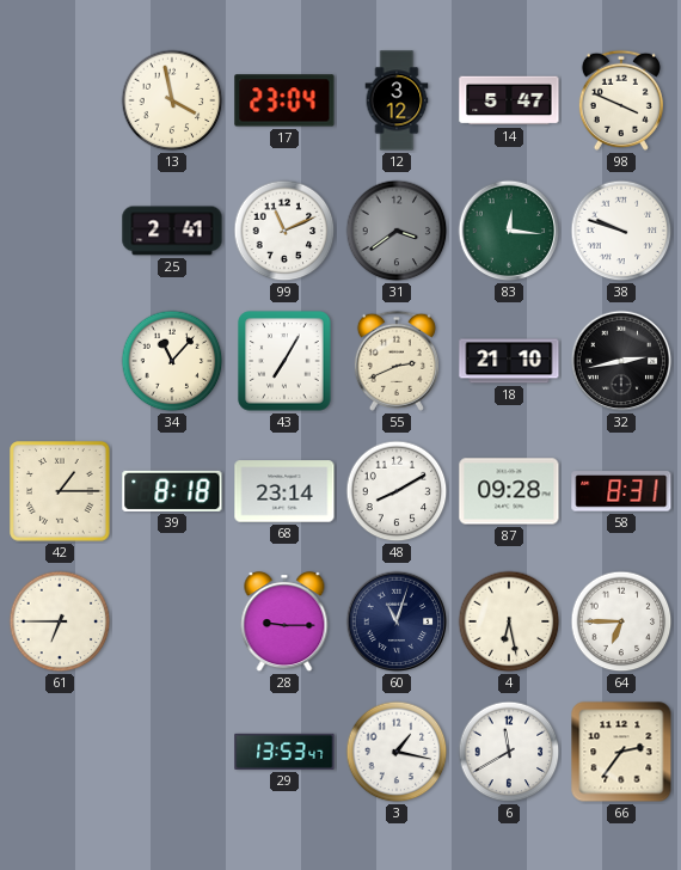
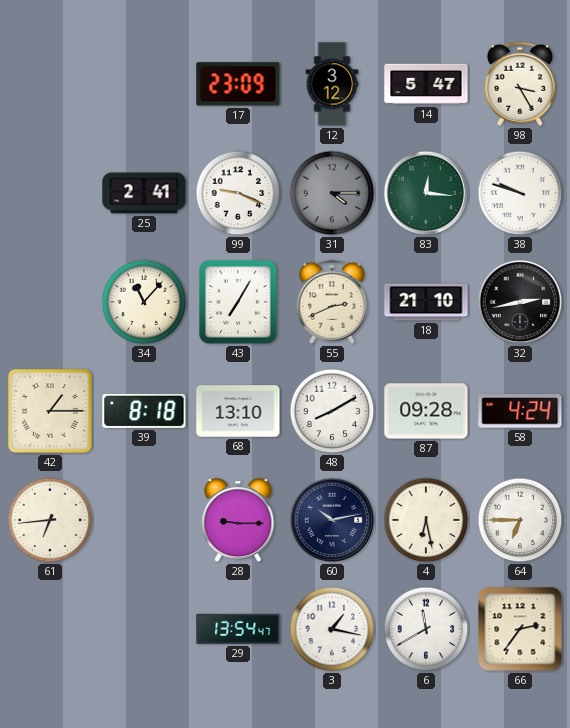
13: 3:58 -> none (172, 100)
17: 23:04 -> 23:09 (238, 84)
98: 3:49 -> 3:25 (520, 84)
99: 11:11 -> 9:19 (238, 193)
31: 3:39 -> 4:15 (332, 193)
68: 23:14 -> 13:10 (238, 411)
58: 8:31 -> 4:24 (520, 411)
61: 6:45 -> 6:44 (50, 520)
60: 11:03 -> 10:13 (332, 520)
29: 13:53 -> 13:54 (238, 629)
